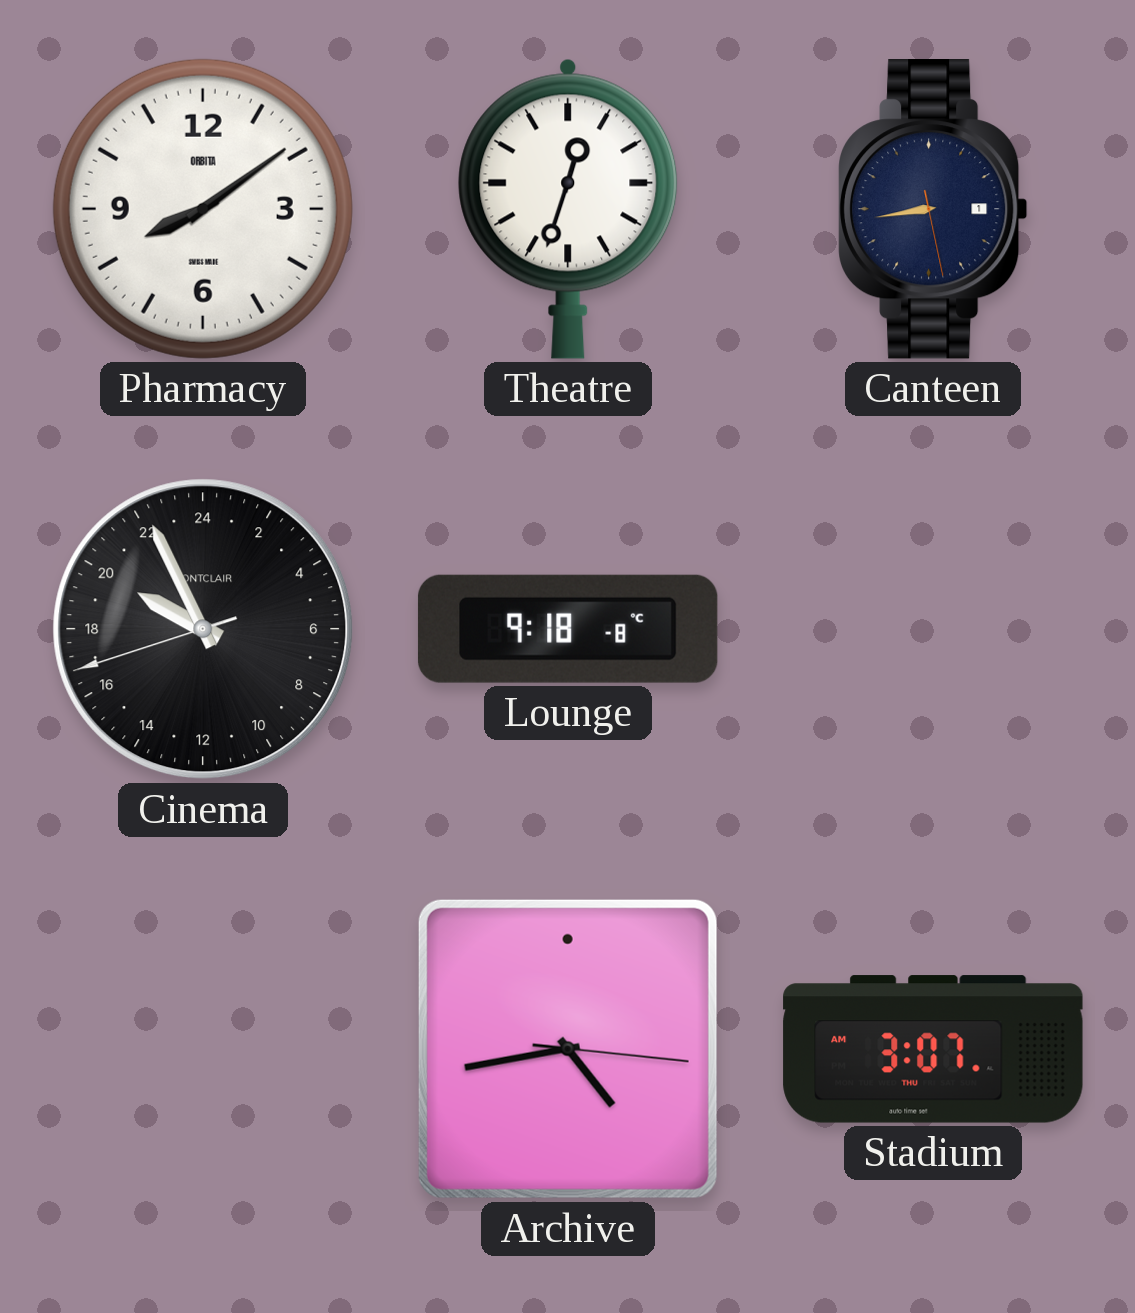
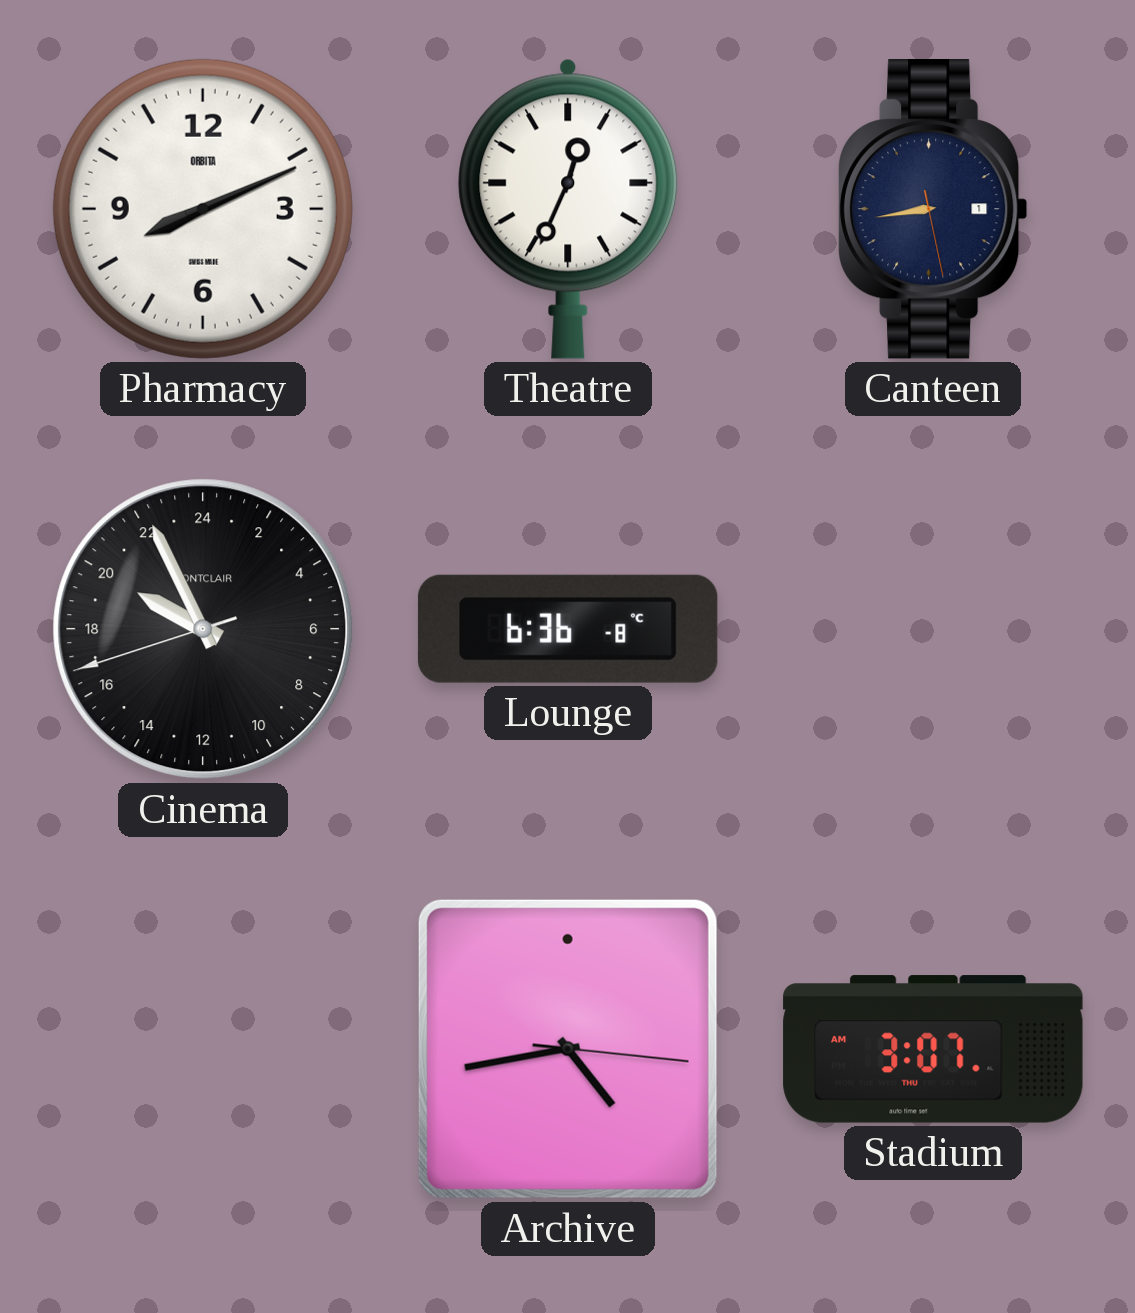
Pharmacy: 8:09 -> 8:11 (203, 209)
Theatre: 12:33 -> 12:34 (568, 209)
Lounge: 9:18 -> 6:36 (568, 629)
